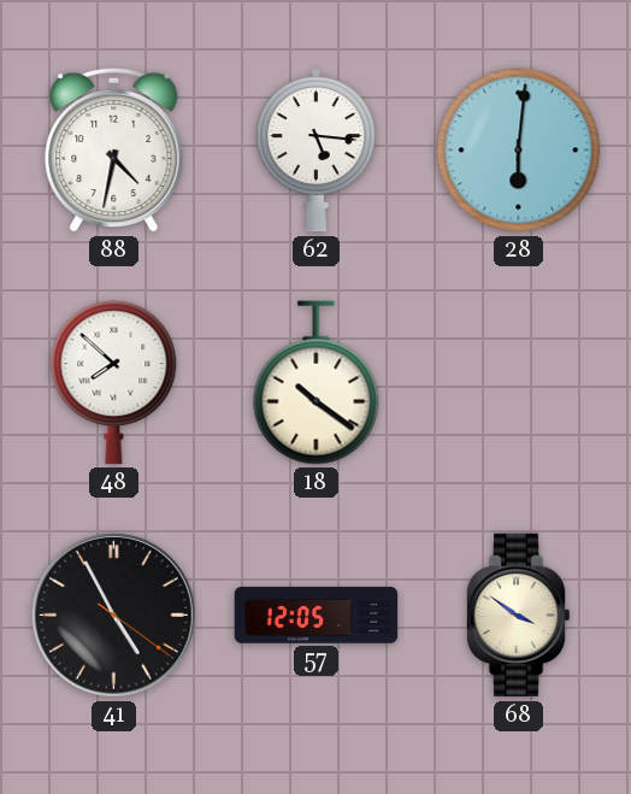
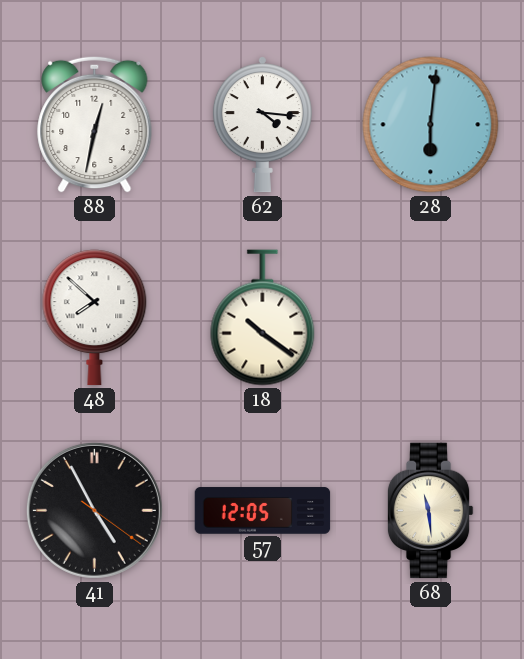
88: 4:32 -> 12:32 (95, 124)
62: 5:16 -> 4:16 (262, 125)
68: 3:51 -> 11:29 (430, 511)
